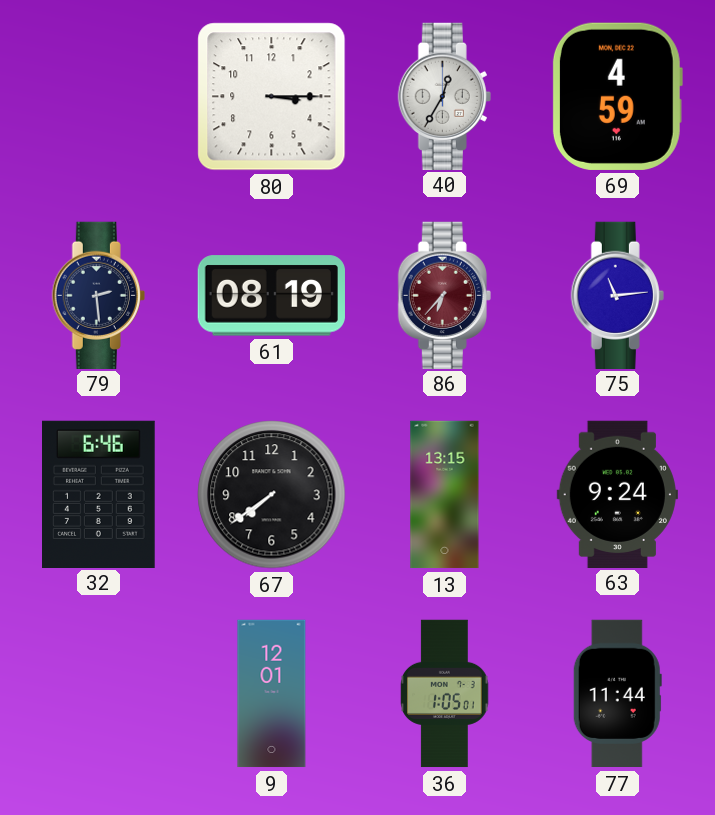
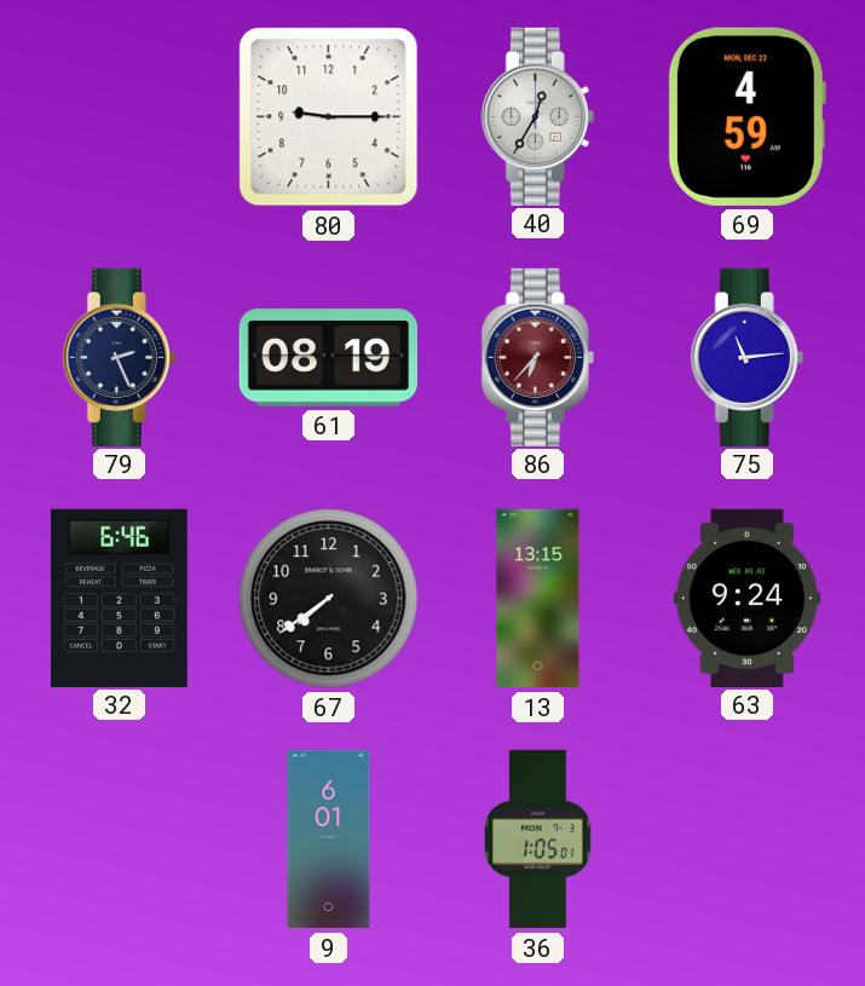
80: 3:15 -> 9:15 (329, 117)
79: 2:29 -> 2:26 (119, 357)
9: 12:01 -> 6:01 (329, 840)
77: 11:44 -> none (617, 694)
